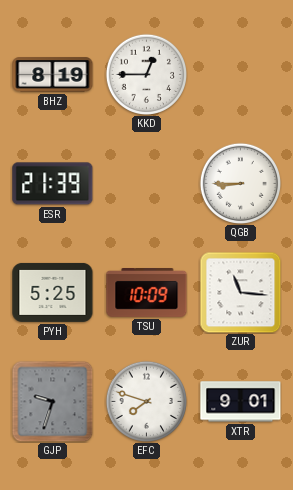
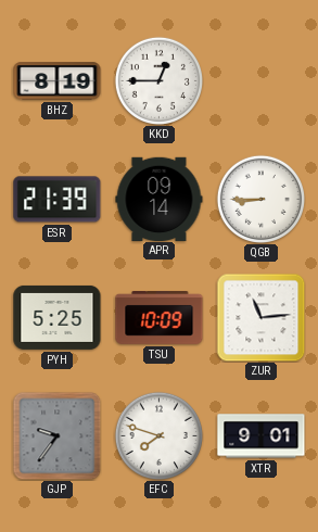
APR: none -> 09:14 (160, 199)
ZUR: 11:16 -> 11:14 (260, 317)
GJP: 9:33 -> 9:36 (56, 435)
